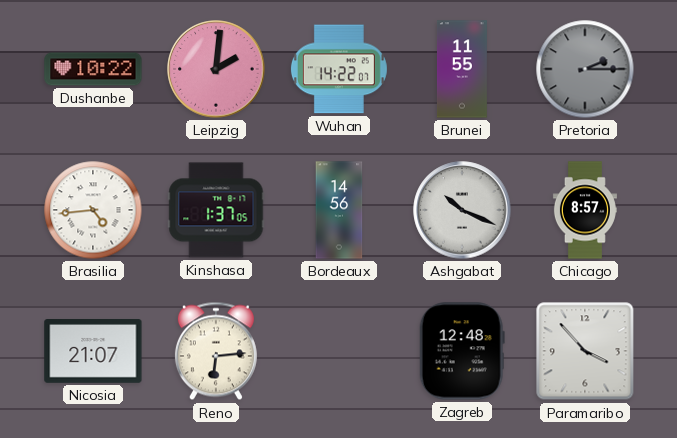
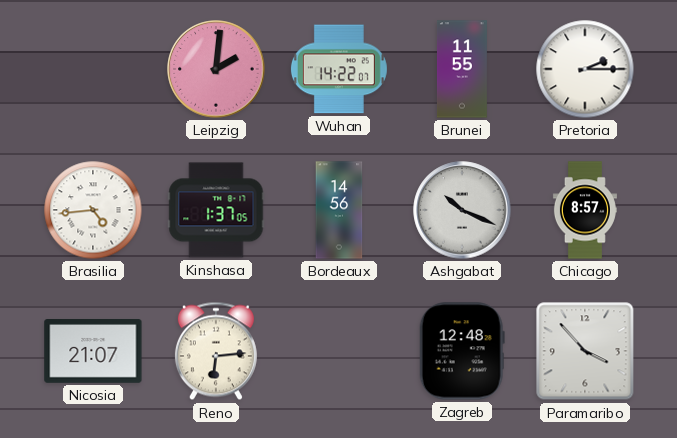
Dushanbe: 10:22 -> none (93, 69)
Pretoria dial: grey -> white (585, 69)
